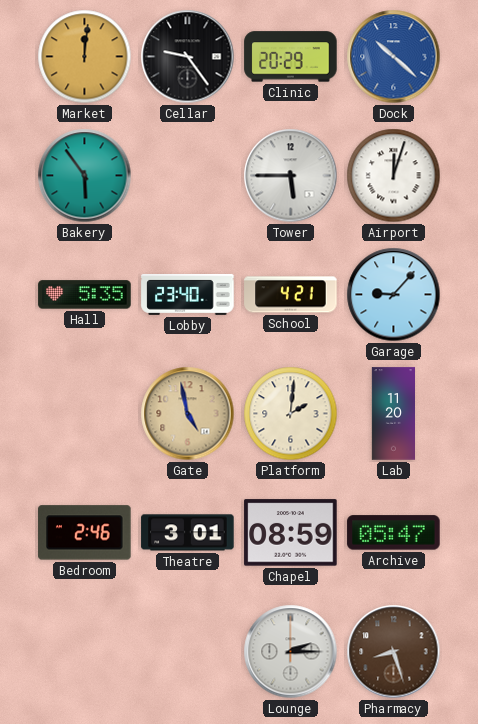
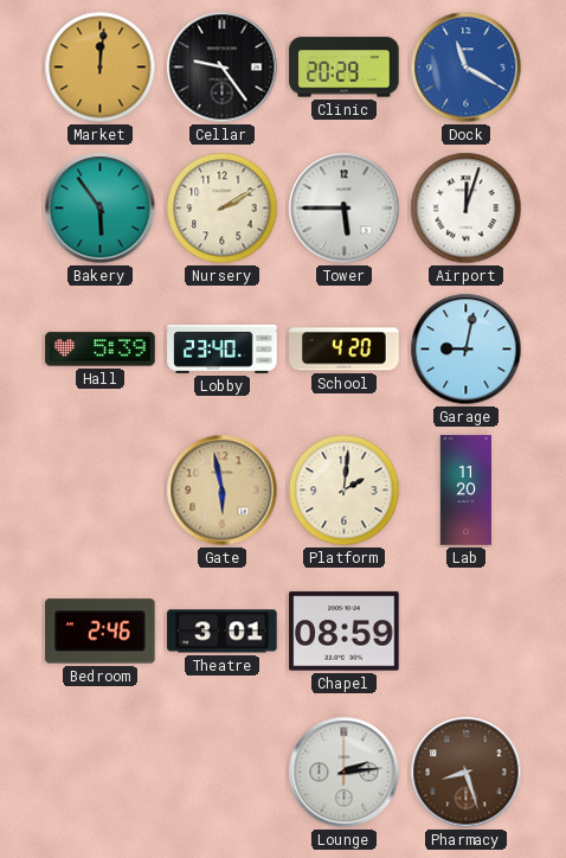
Dock: 10:22 -> 11:20 (467, 68)
Nursery: none -> 2:10 (223, 209)
Hall: 5:35 -> 5:39 (101, 350)
School: 4:21 -> 4:20 (345, 350)
Garage: 9:07 -> 9:02 (467, 350)
Gate: 4:58 -> 5:58 (223, 491)
Archive: 05:47 -> none (394, 533)
Lounge: 2:15 -> 2:14 (345, 773)
